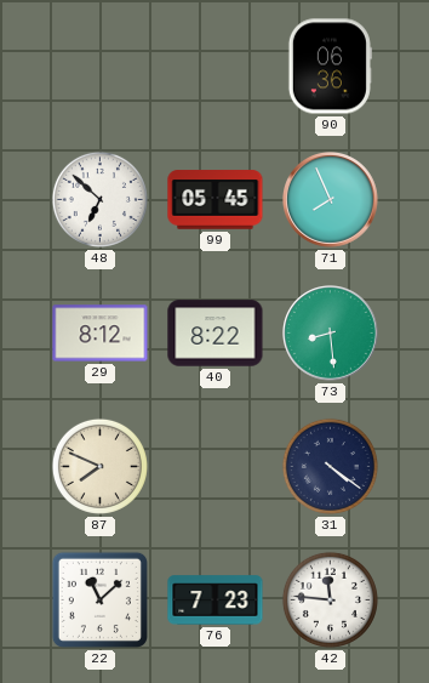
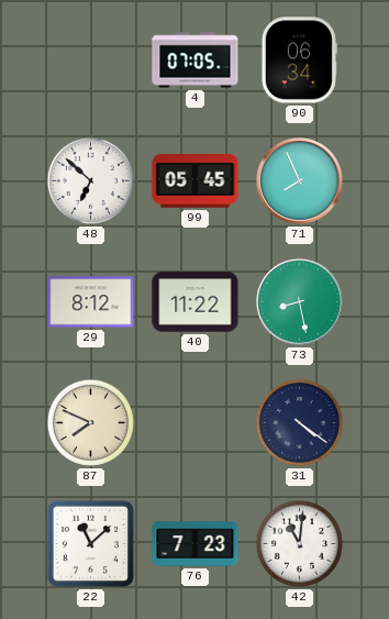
4: none -> 07:05 (196, 60)
90: 06:36 -> 06:34 (299, 60)
40: 8:22 -> 11:22 (196, 302)
73: 8:29 -> 8:28 (300, 302)
42: 11:46 -> 11:01 (299, 543)
